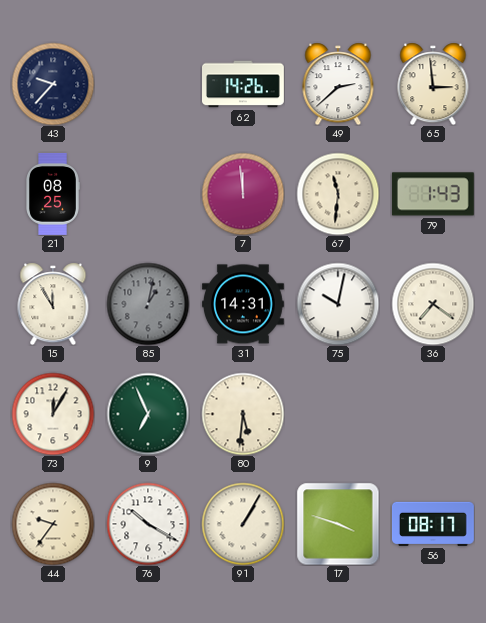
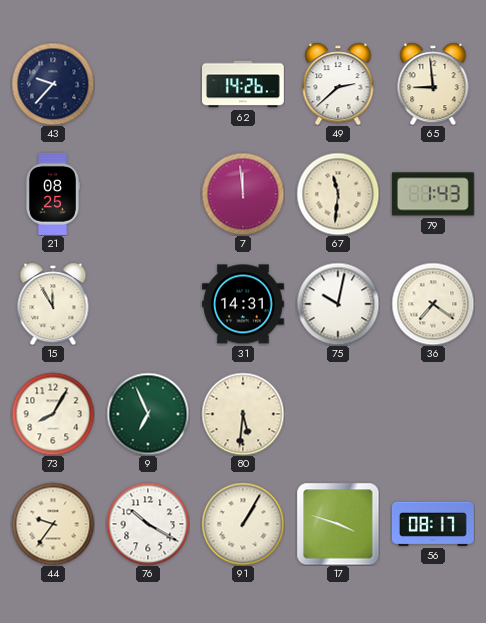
65: 2:59 -> 8:59 (433, 84)
85: 1:02 -> none (148, 304)
73: 12:05 -> 8:05 (53, 414)
